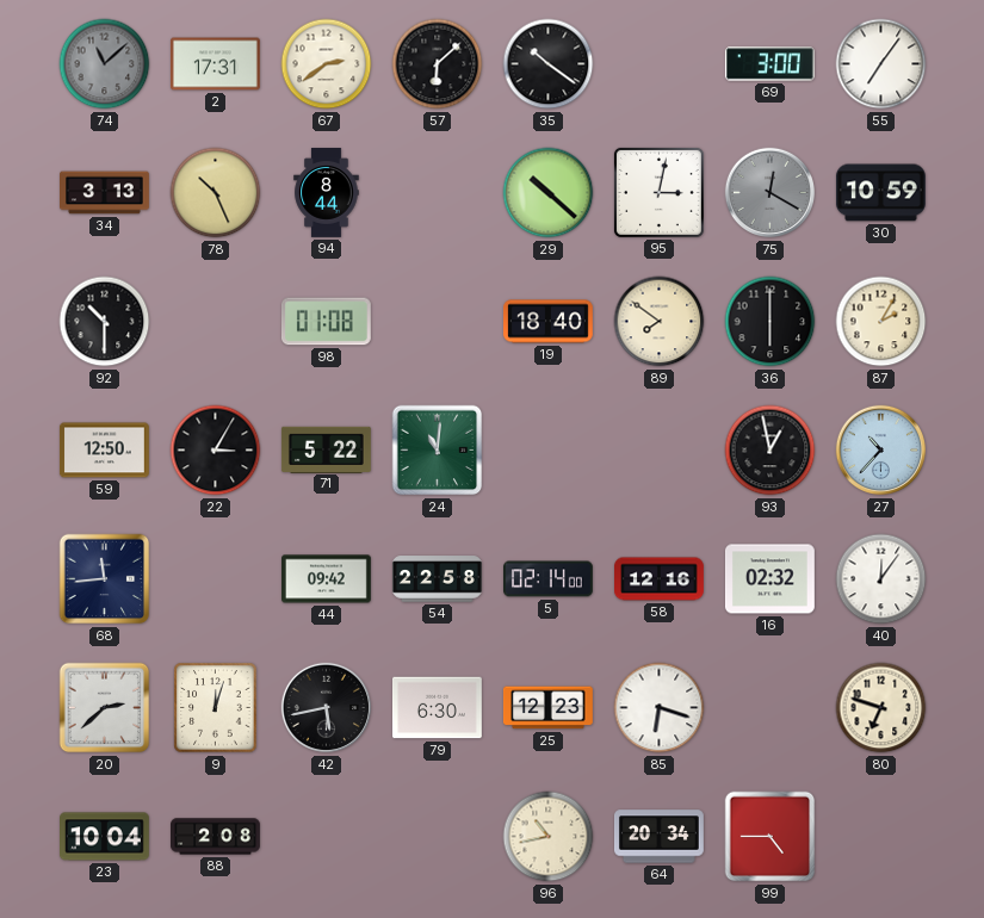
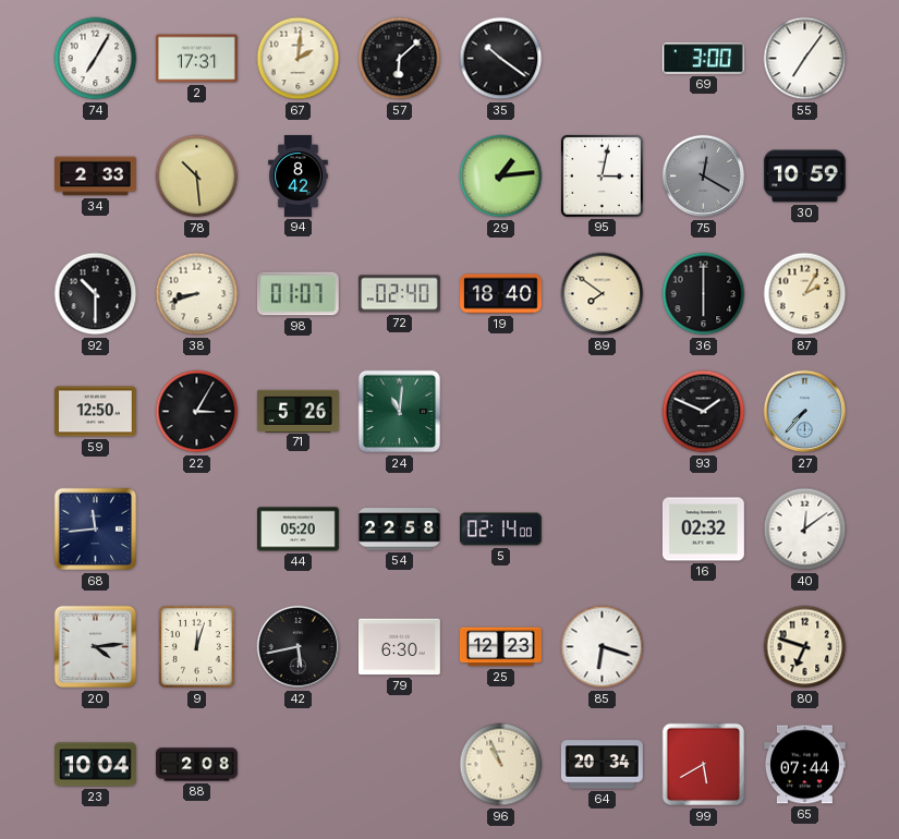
74: 11:08 -> 7:05 (96, 59)
74 dial: grey -> white (96, 59)
67: 2:39 -> 2:01 (299, 59)
34: 3:13 -> 2:33 (96, 177)
78: 10:26 -> 10:29 (197, 177)
94: 8:44 -> 8:42 (299, 177)
29: 10:22 -> 1:14 (501, 177)
38: none -> 8:42 (197, 294)
98: 01:08 -> 01:07 (297, 294)
72: none -> 02:40 (399, 294)
71: 5:22 -> 5:26 (297, 411)
93: 12:58 -> 1:49 (704, 412)
27: 10:37 -> 7:37 (805, 412)
44: 09:42 -> 05:20 (299, 530)
58: 12:16 -> none (660, 579)
40: 12:06 -> 12:09 (805, 530)
20: 2:38 -> 4:14 (96, 647)
96: 10:43 -> 10:56 (501, 765)
99: 4:45 -> 5:40 (704, 765)
65: none -> 07:44 (804, 765)
